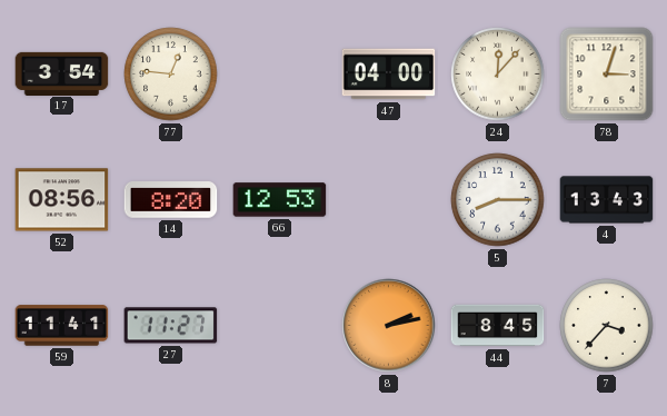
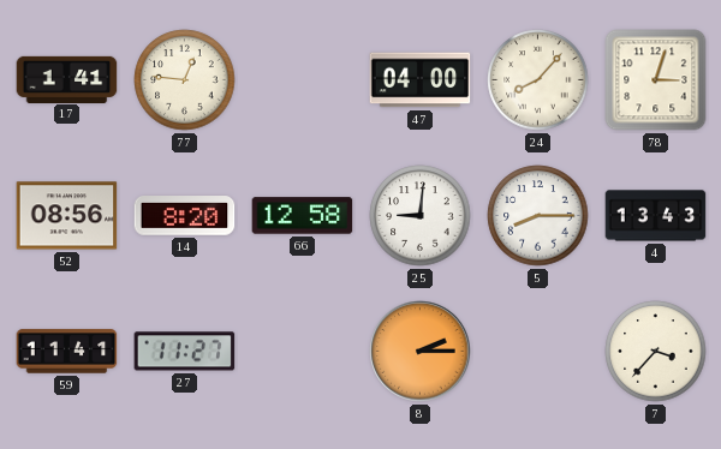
17: 3:54 -> 1:41 (67, 79)
24: 12:07 -> 8:07 (538, 80)
66: 12:53 -> 12:58 (303, 216)
25: none -> 9:01 (421, 216)
8: 2:13 -> 2:15 (421, 352)
44: 8:45 -> none (498, 326)
